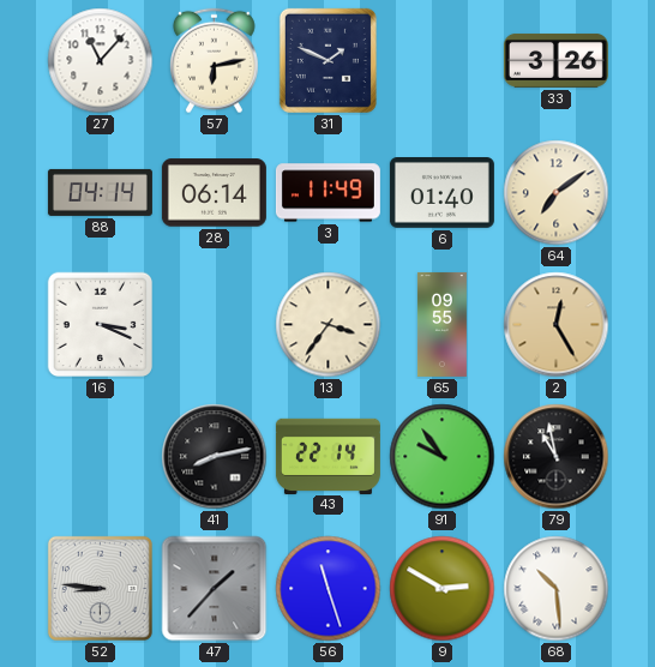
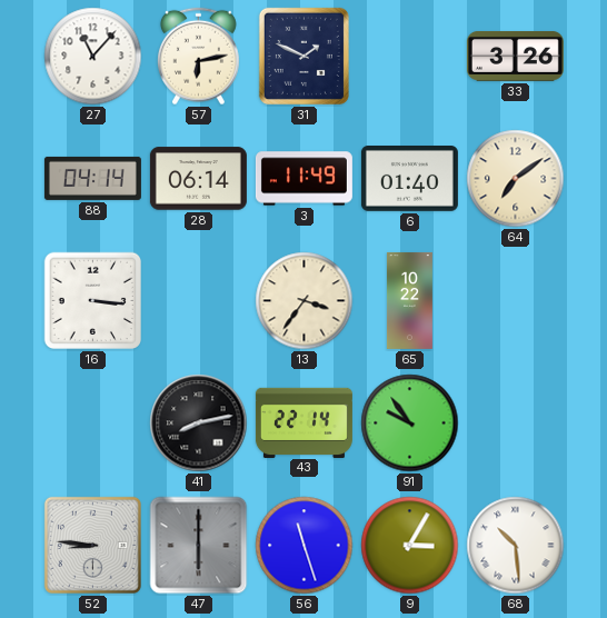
16: 3:19 -> 3:16 (93, 301)
65: 09:55 -> 10:22 (409, 300)
2: 12:25 -> none (557, 325)
79: 10:58 -> none (557, 457)
47: 1:37 -> 6:00 (199, 546)
9: 2:50 -> 3:05 (410, 546)
